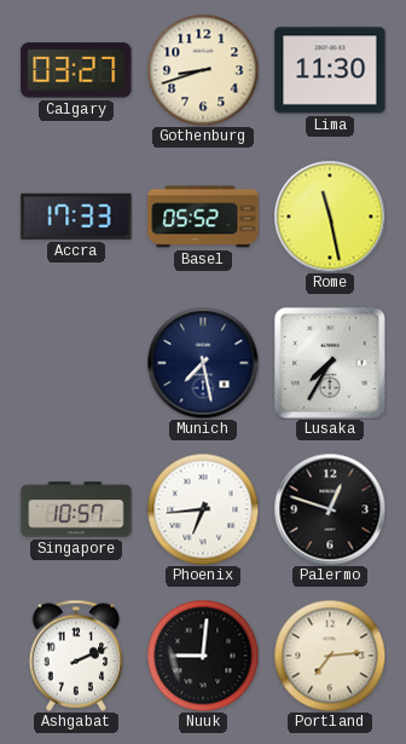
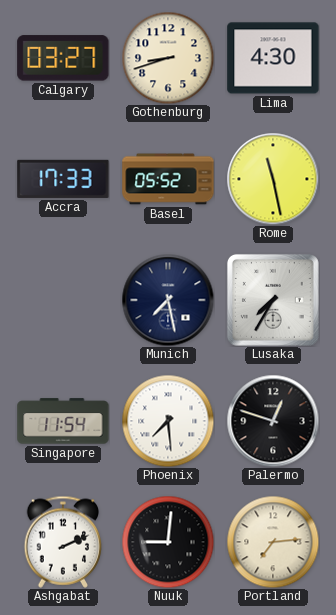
Lima: 11:30 -> 4:30 (273, 58)
Singapore: 10:57 -> 11:54 (63, 421)
Phoenix: 6:44 -> 7:29 (168, 421)
